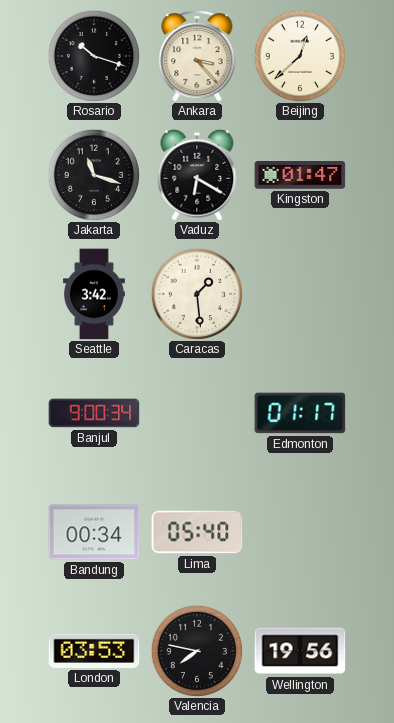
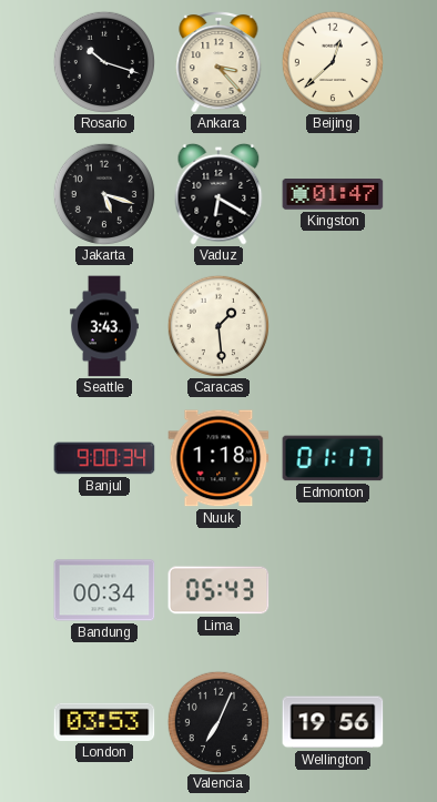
Jakarta: 11:18 -> 5:18 (103, 193)
Seattle: 3:42 -> 3:43 (104, 326)
Nuuk: none -> 1:18 (218, 458)
Lima: 05:40 -> 05:43 (218, 590)
Valencia: 7:47 -> 7:04 (217, 721)
